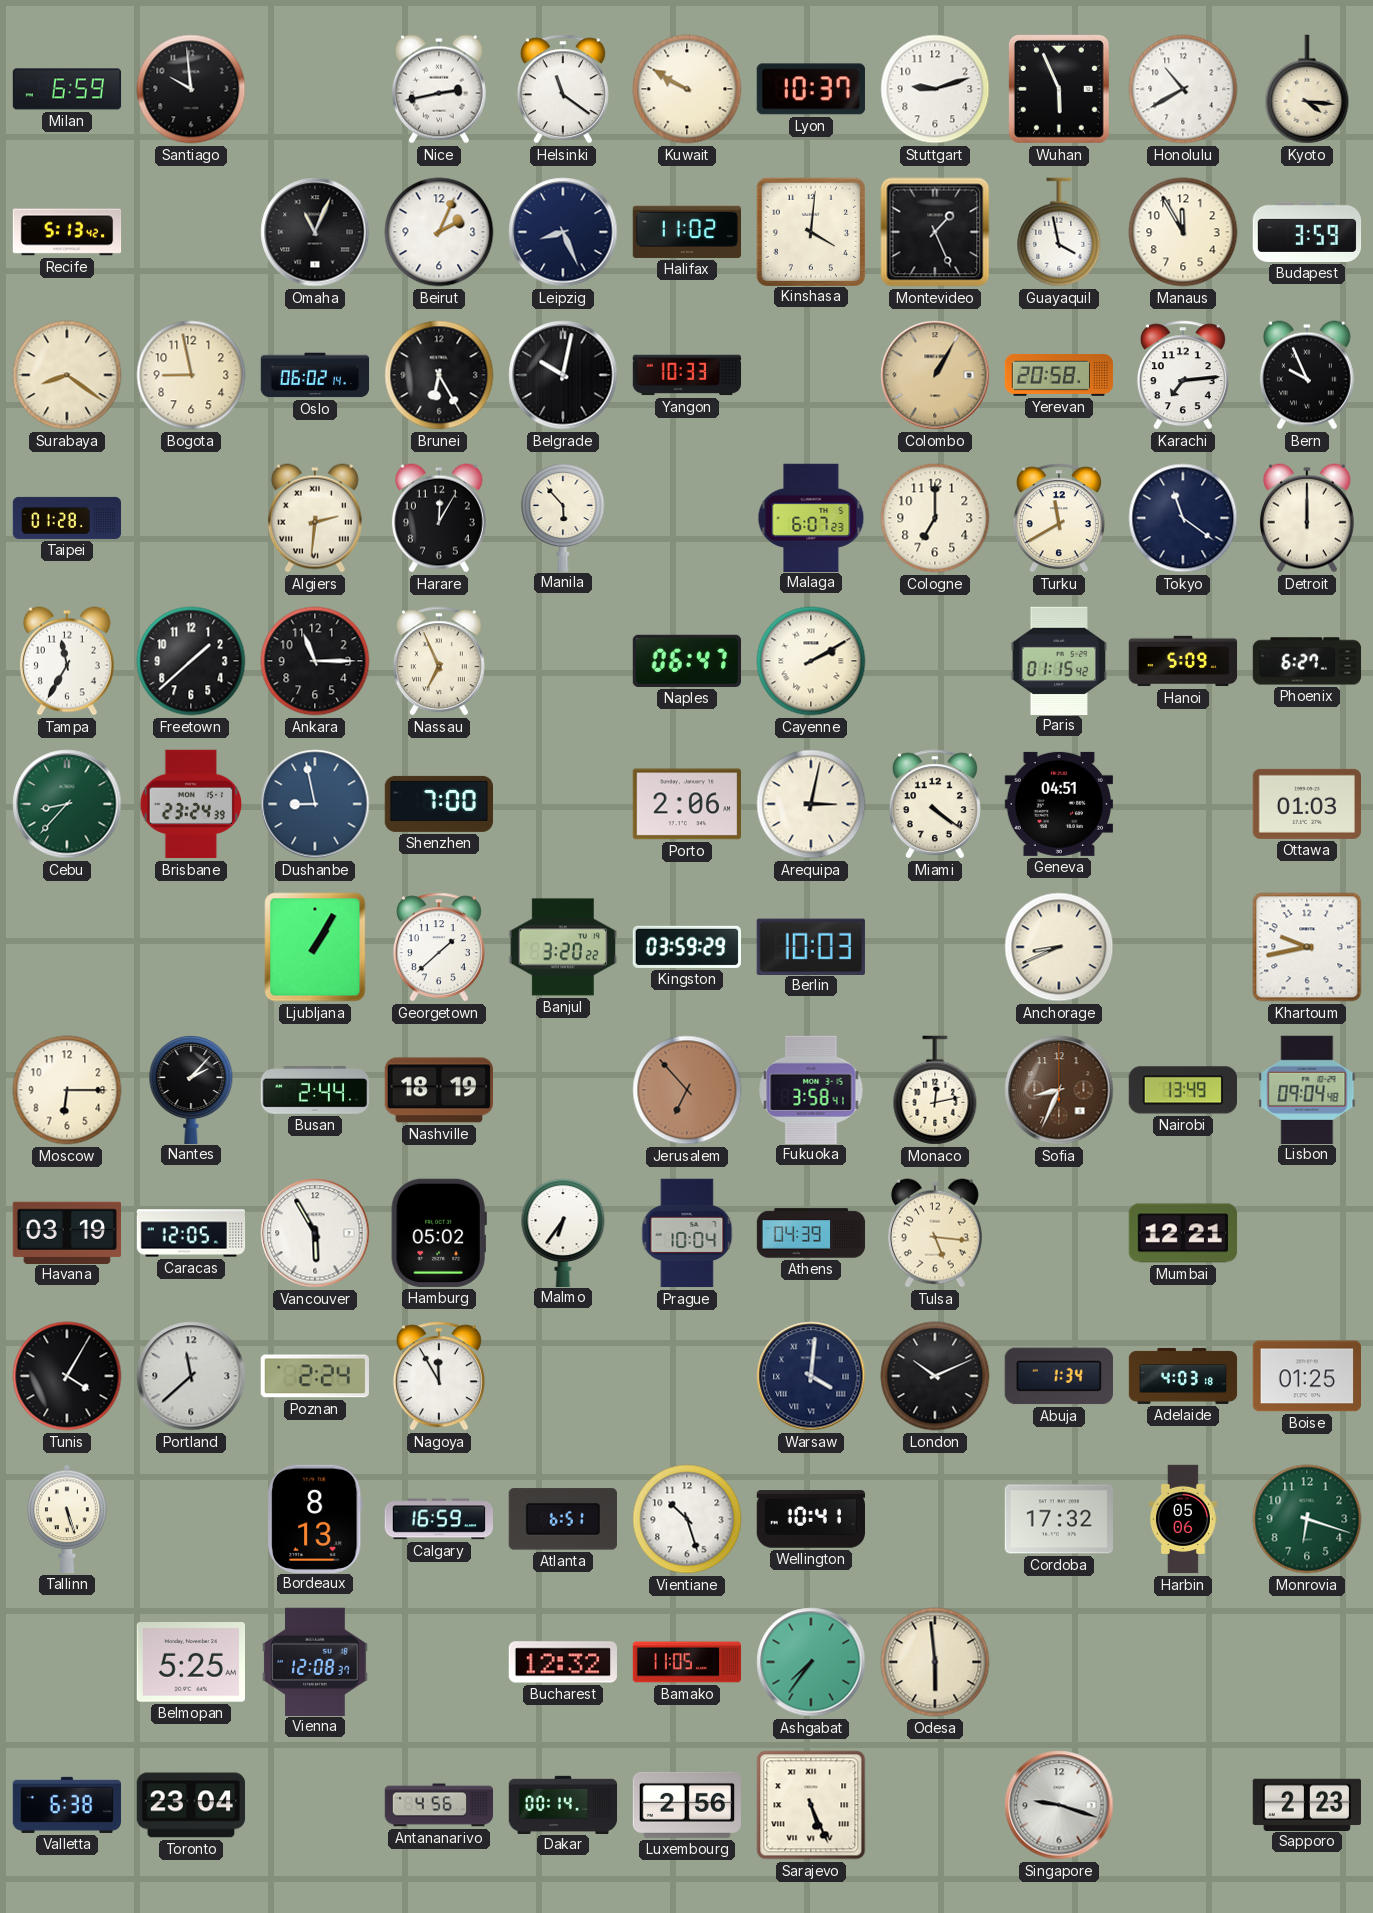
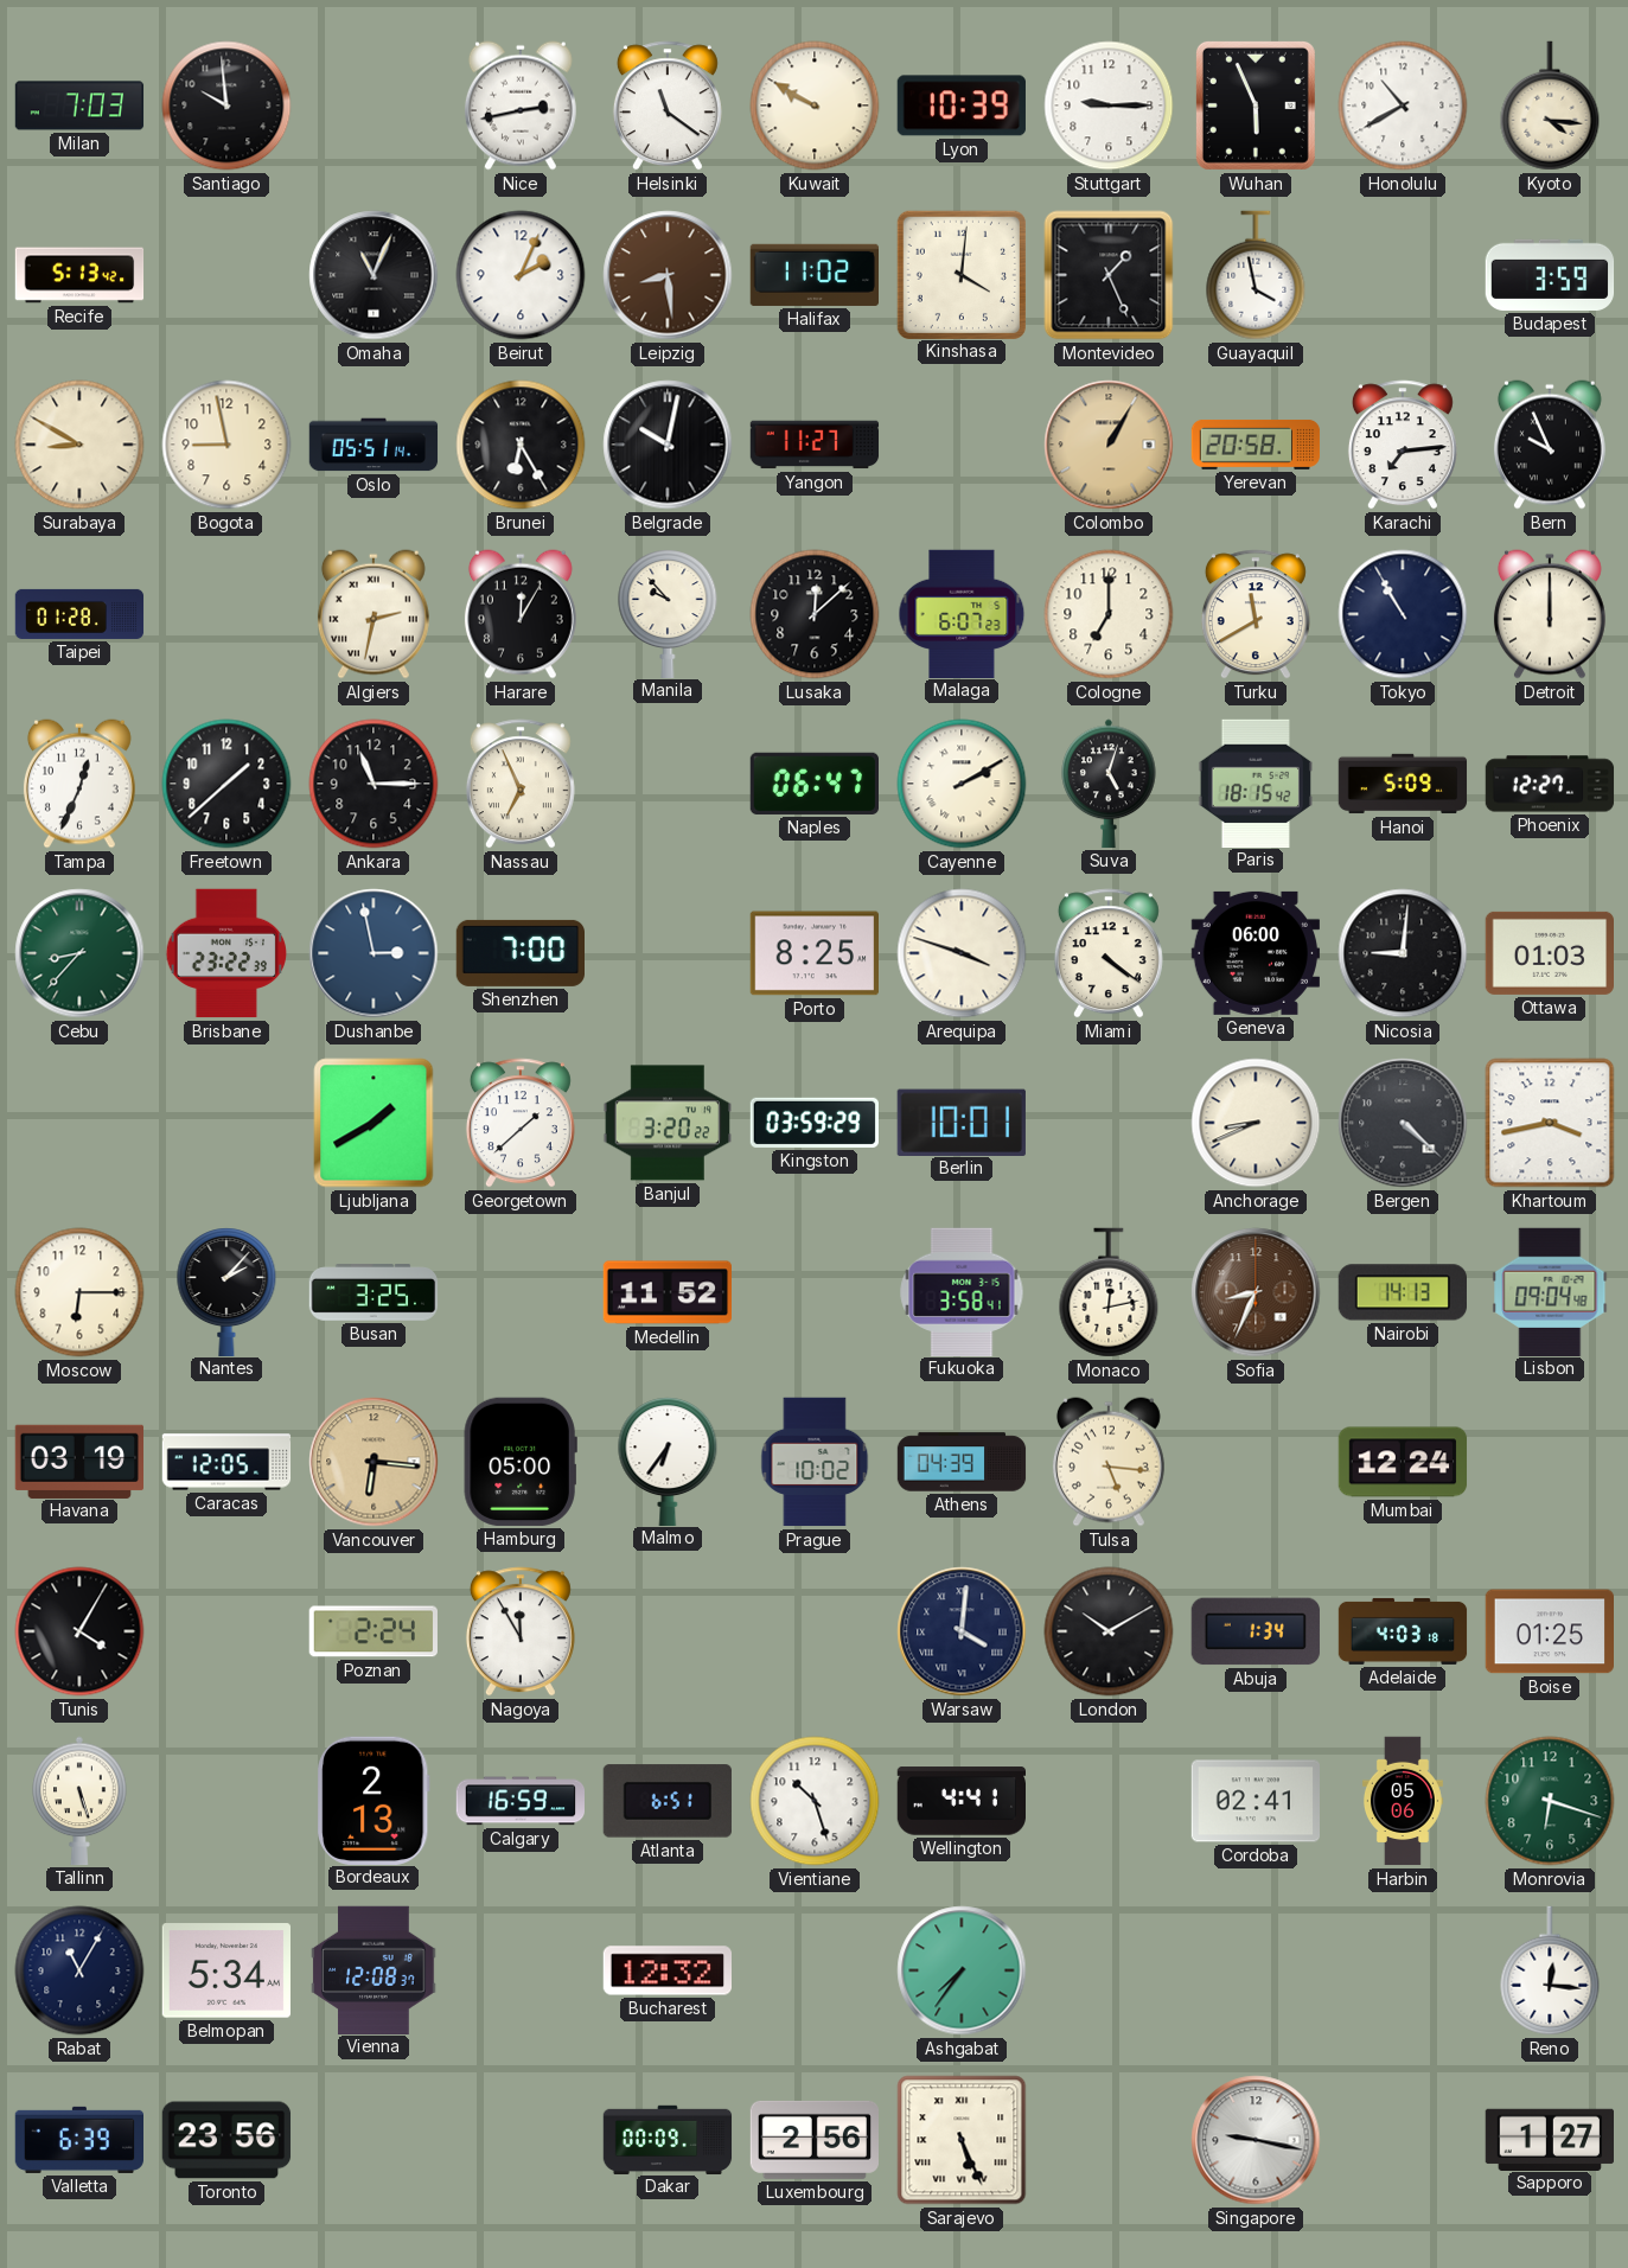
Milan: 6:59 -> 7:03 (79, 106)
Lyon: 10:37 -> 10:39 (962, 106)
Stuttgart: 9:12 -> 9:15 (1109, 106)
Leipzig: 8:26 -> 8:29 (668, 275)
Leipzig dial: navy -> brown (668, 275)
Manaus: 11:55 -> none (1183, 232)
Surabaya: 8:21 -> 8:50 (79, 445)
Oslo: 06:02 -> 05:51 (374, 445)
Yangon: 10:33 -> 11:27 (815, 445)
Algiers: 2:31 -> 2:32 (374, 614)
Manila: 5:53 -> 9:53 (668, 613)
Lusaka: none -> 12:08 (815, 614)
Tokyo: 11:21 -> 10:55 (1403, 614)
Tampa: 11:35 -> 12:34 (79, 784)
Suva: none -> 5:03 (1109, 784)
Paris: 01:15 -> 18:15 (1254, 782)
Phoenix: 6:27 -> 12:27 (1550, 784)
Brisbane: 23:24 -> 23:22 (226, 953)
Dushanbe: 8:58 -> 2:58 (374, 953)
Porto: 2:06 -> 8:25 (813, 953)
Arequipa: 3:02 -> 3:48 (962, 953)
Geneva: 04:51 -> 06:00 (1254, 953)
Nicosia: none -> 9:01 (1403, 953)
Ljubljana: 1:05 -> 1:40 (374, 1123)
Berlin: 10:03 -> 10:01 (962, 1122)
Bergen: none -> 4:22 (1403, 1123)
Khartoum: 9:43 -> 3:43 (1550, 1123)
Busan: 2:44 -> 3:25 (374, 1292)
Nashville: 18:19 -> none (438, 1090)
Medellin: none -> 11:52 (666, 1292)
Jerusalem: 6:53 -> none (687, 1090)
Nairobi: 13:49 -> 14:13 (1402, 1292)
Vancouver: 5:55 -> 6:16 (374, 1462)
Vancouver dial: white -> champagne (374, 1462)
Hamburg: 05:02 -> 05:00 (521, 1462)
Prague: 10:04 -> 10:02 (815, 1462)
Mumbai: 12:21 -> 12:24 (1403, 1462)
Portland: 11:38 -> none (191, 1376)
London: 10:11 -> 10:10 (1109, 1631)
Bordeaux: 8:13 -> 2:13 (374, 1800)
Wellington: 10:41 -> 4:41 (960, 1801)
Cordoba: 17:32 -> 02:41 (1254, 1801)
Rabat: none -> 11:05 (79, 1970)
Belmopan: 5:25 -> 5:34 (225, 1970)
Bamako: 11:05 -> none (687, 1662)
Odesa: 5:59 -> none (935, 1662)
Reno: none -> 12:16 (1550, 1970)
Valletta: 6:38 -> 6:39 (78, 2140)
Toronto: 23:04 -> 23:56 (226, 2140)
Antananarivo: 4:56 -> none (439, 1805)
Dakar: 00:14 -> 00:09 (668, 2139)
Singapore: 9:18 -> 9:17 (1256, 2140)
Sapporo: 2:23 -> 1:27 (1549, 2139)
